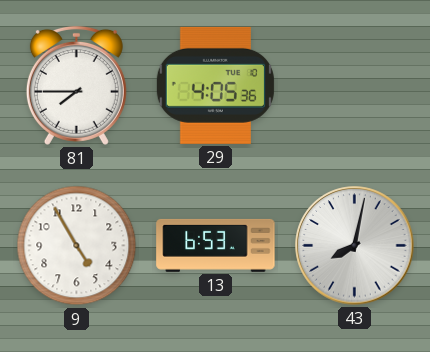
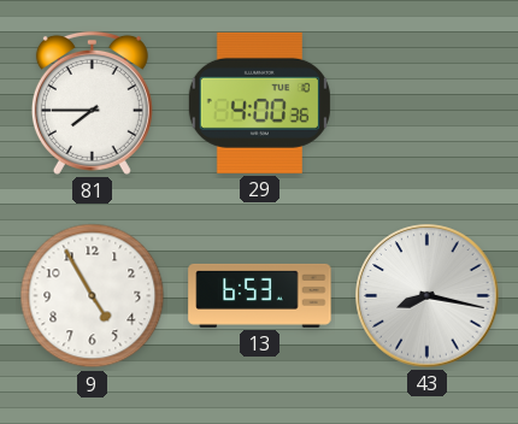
29: 4:05 -> 4:00 (259, 102)
43: 8:02 -> 8:17 (428, 296)
